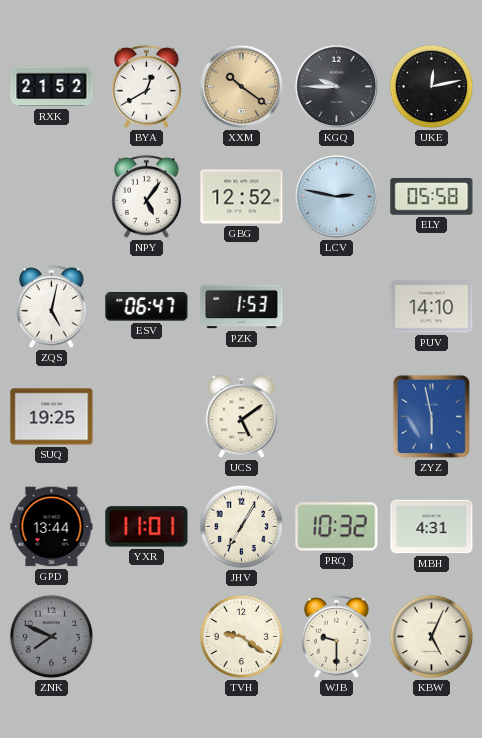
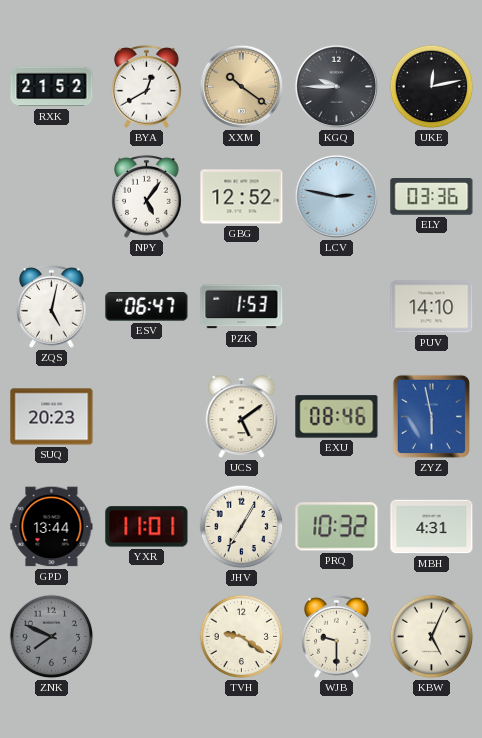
ELY: 05:58 -> 03:36 (432, 197)
SUQ: 19:25 -> 20:23 (52, 417)
EXU: none -> 08:46 (337, 417)
